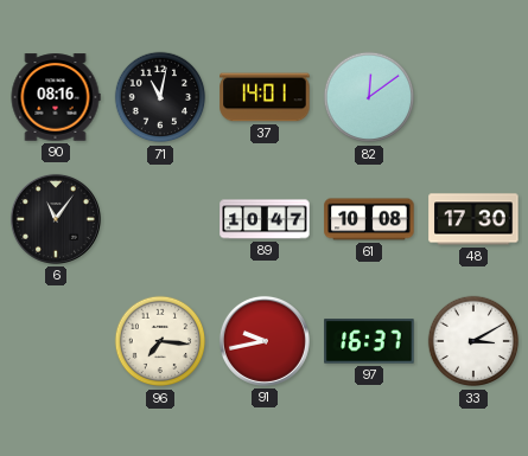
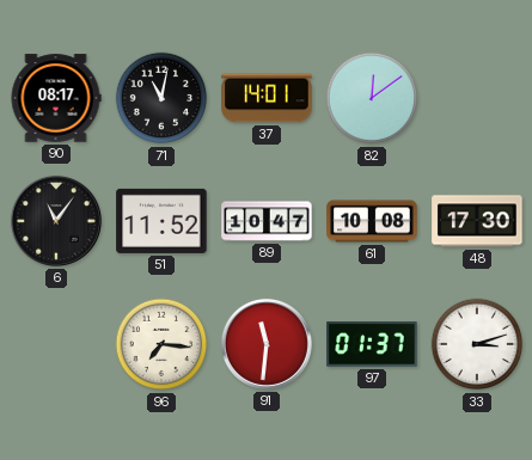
90: 08:16 -> 08:17 (56, 98)
51: none -> 11:52 (161, 221)
91: 9:43 -> 11:31 (267, 344)
97: 16:37 -> 01:37 (372, 344)
33: 3:10 -> 3:12 (477, 344)
